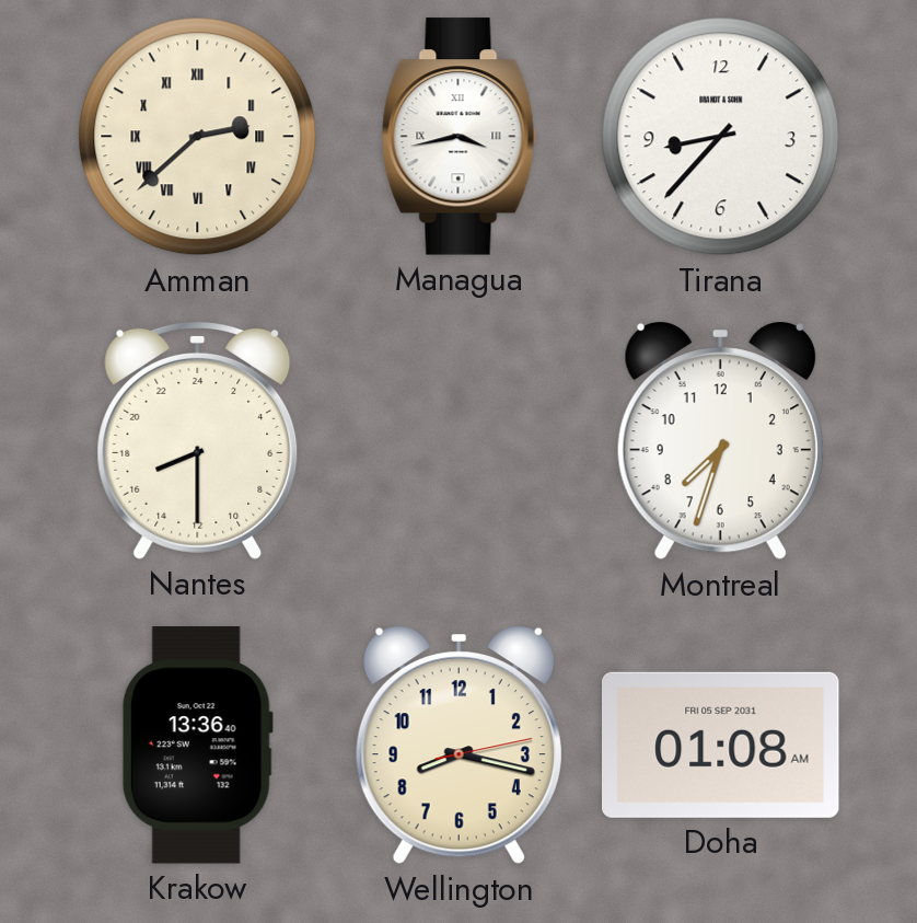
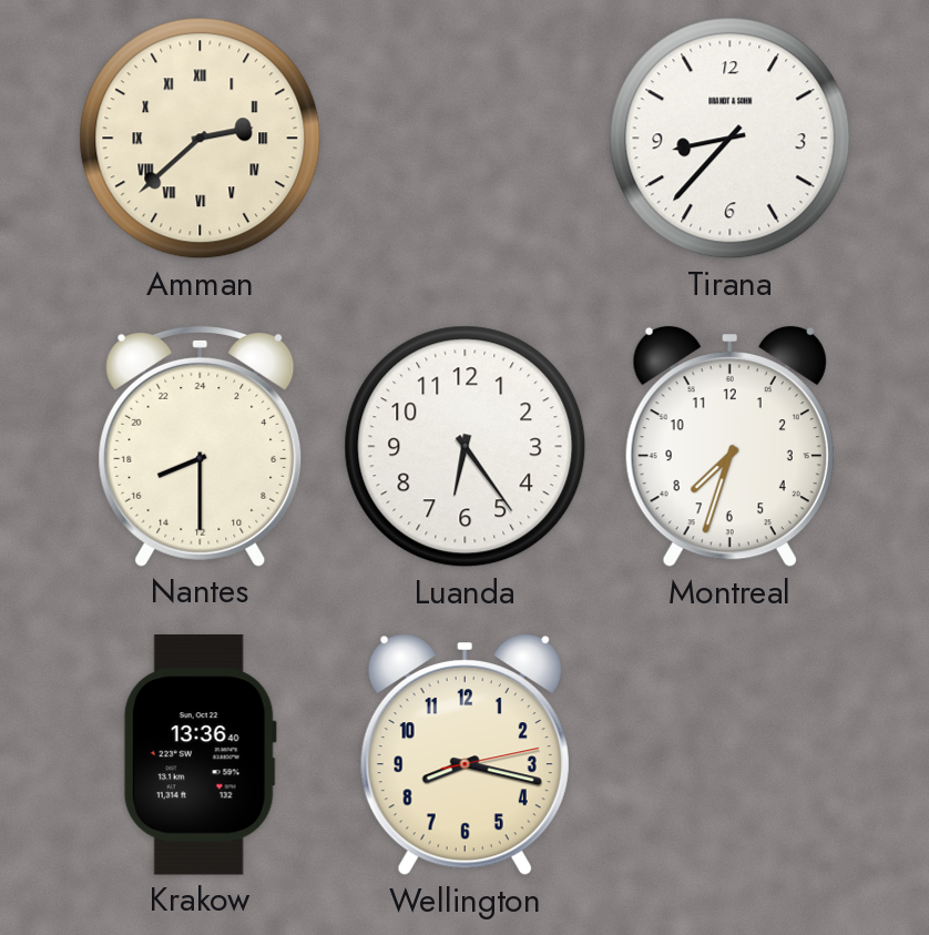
Managua: 3:43 -> none (458, 137)
Luanda: none -> 6:24 (466, 447)
Doha: 01:08 -> none (721, 745)
